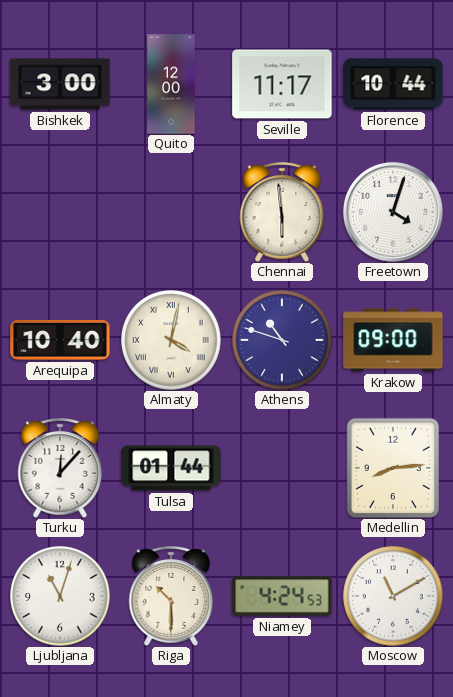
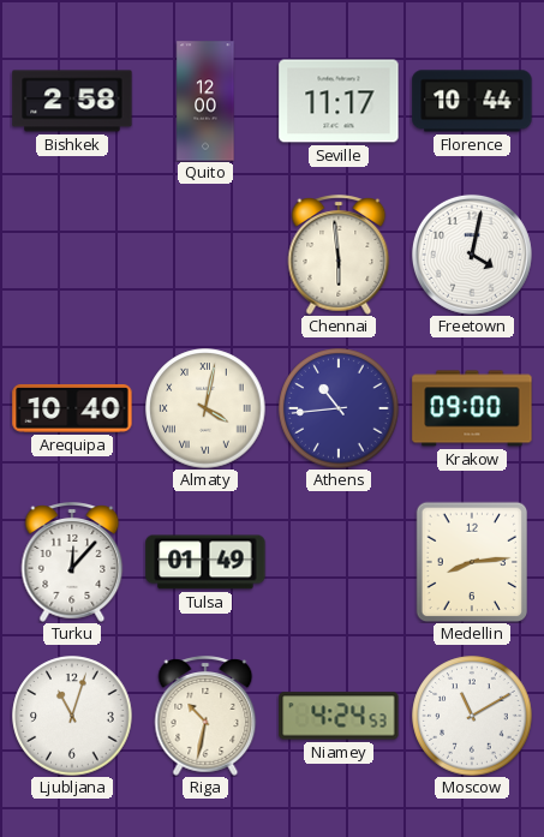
Bishkek: 3:00 -> 2:58 (72, 101)
Freetown: 4:03 -> 4:02 (472, 255)
Athens: 10:48 -> 10:44 (339, 408)
Tulsa: 01:44 -> 01:49 (205, 562)
Riga: 10:30 -> 10:32 (205, 716)
